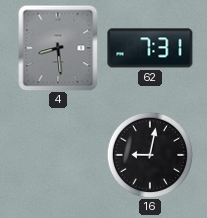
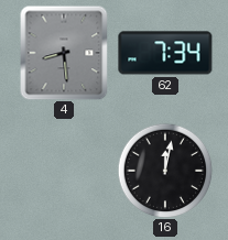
62: 7:31 -> 7:34 (165, 53)
16: 9:02 -> 12:02 (165, 171)
